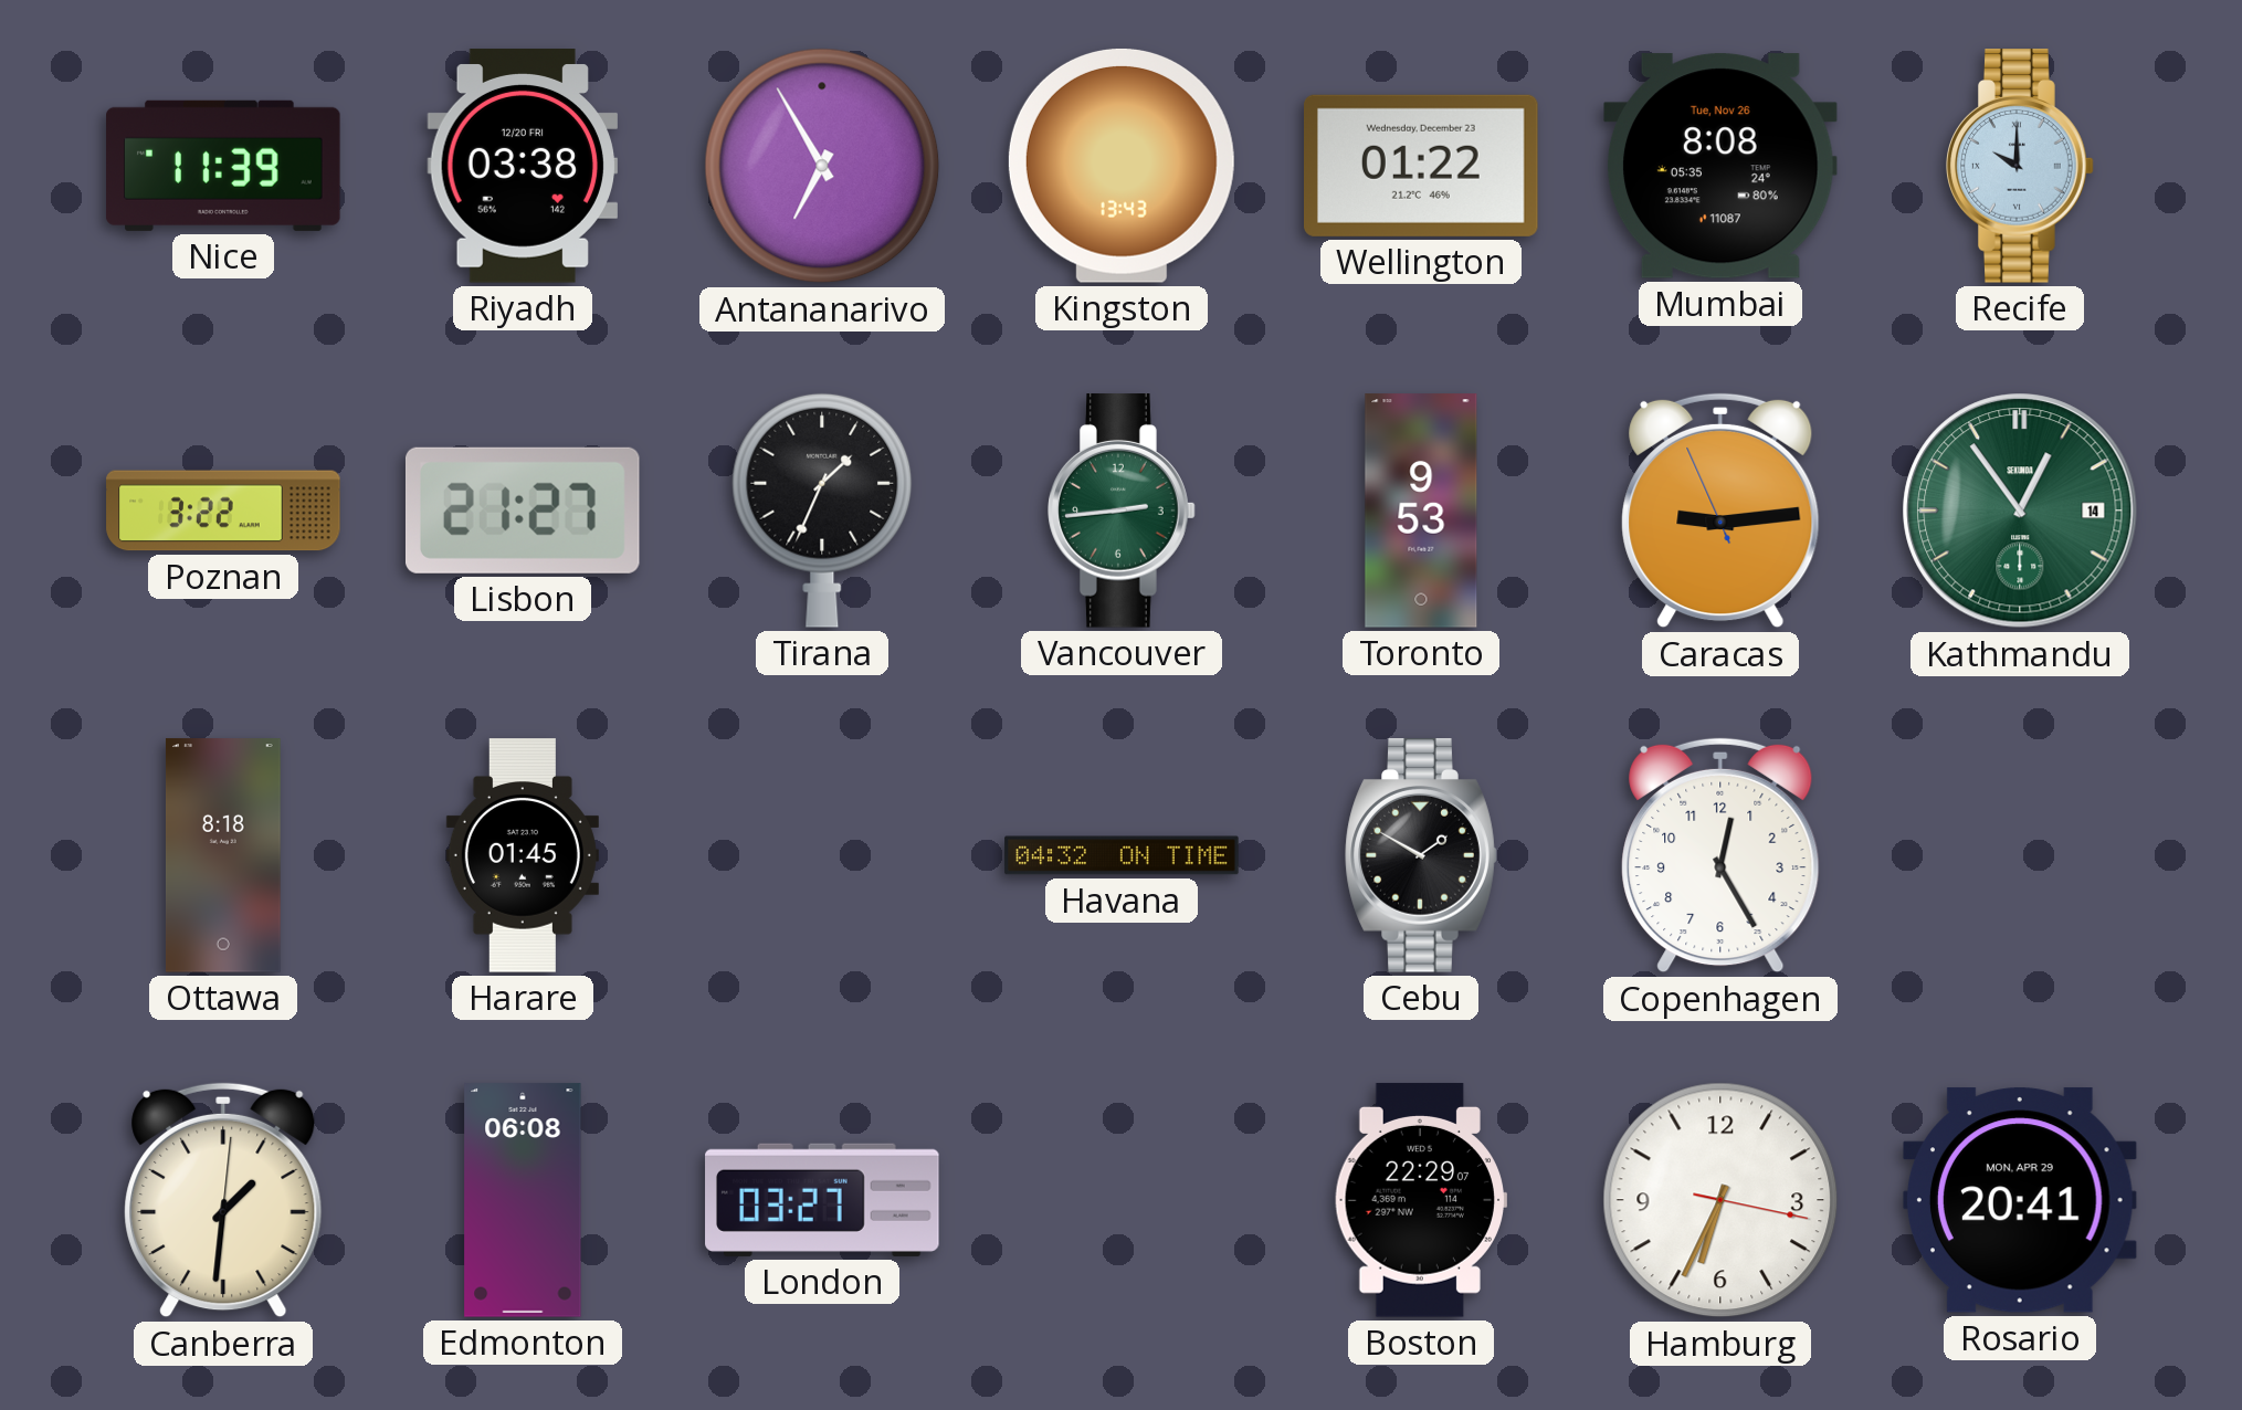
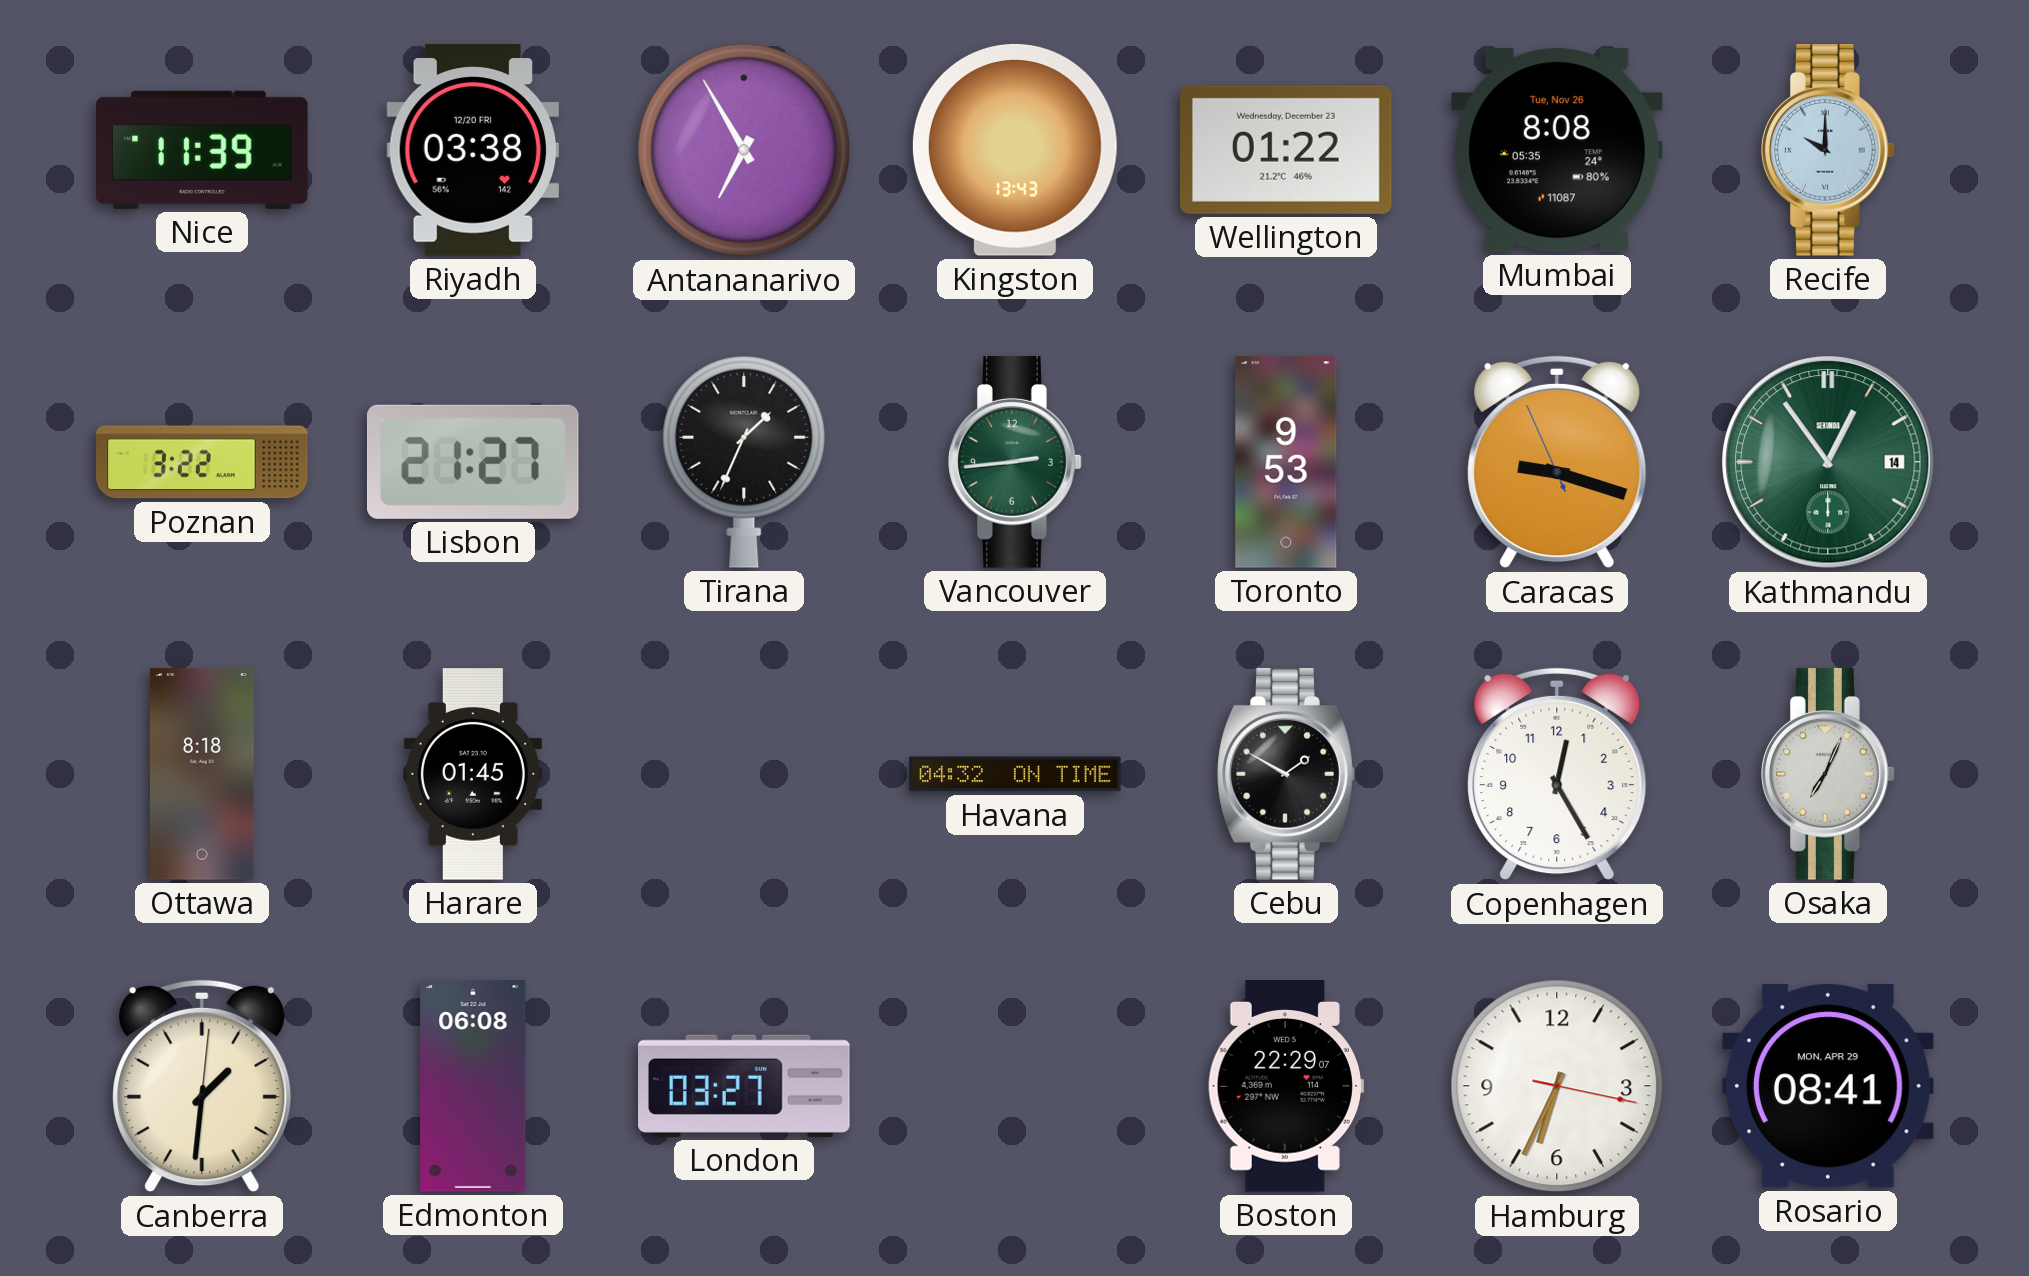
Caracas: 9:13 -> 9:17 (1557, 462)
Osaka: none -> 7:04 (1828, 774)
Rosario: 20:41 -> 08:41 (1828, 1086)
